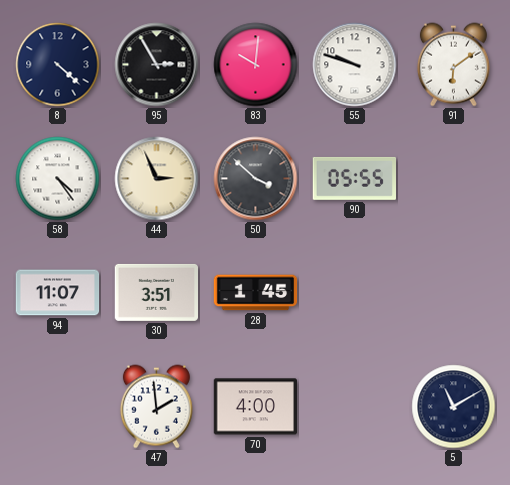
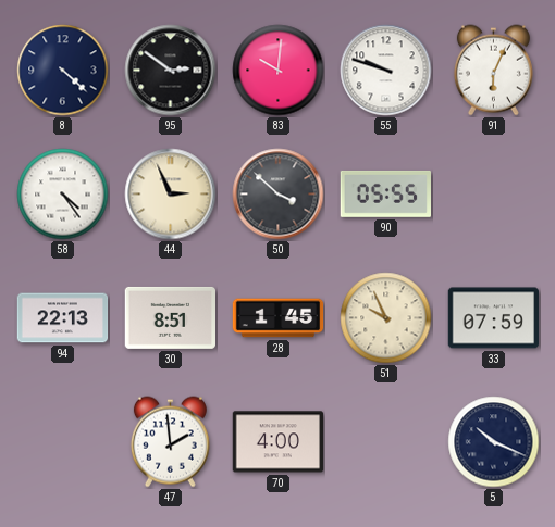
95: 2:55 -> 2:51 (171, 71)
91: 6:09 -> 6:04 (493, 71)
94: 11:07 -> 22:13 (63, 318)
30: 3:51 -> 8:51 (171, 317)
51: none -> 9:56 (386, 318)
33: none -> 07:59 (494, 318)
5: 11:10 -> 10:19 (494, 442)
